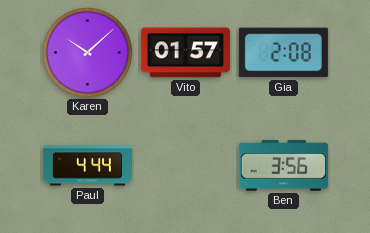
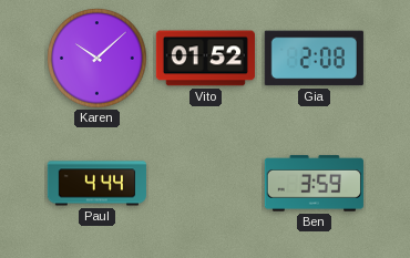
Vito: 01:57 -> 01:52 (205, 59)
Ben: 3:56 -> 3:59 (314, 184)
